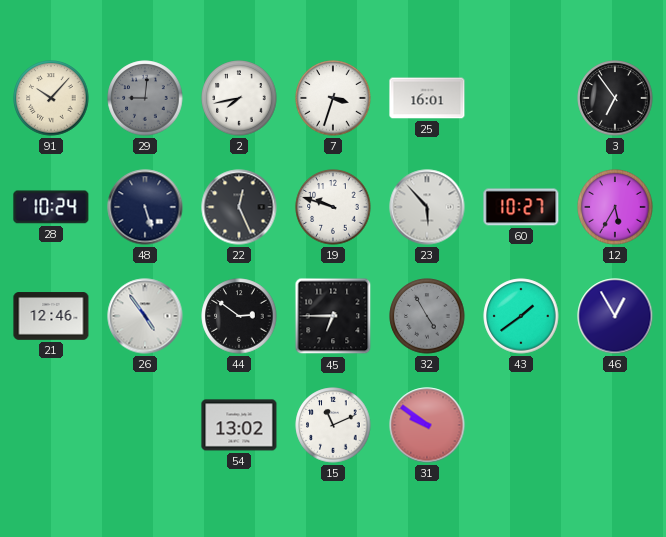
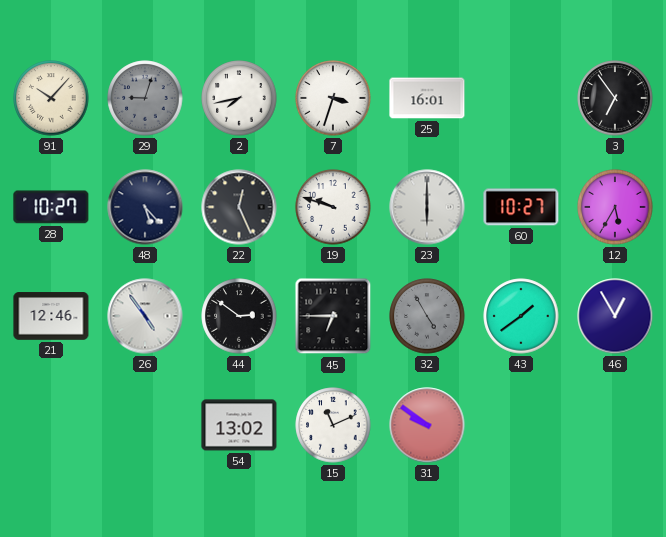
29: 9:01 -> 9:03 (145, 98)
28: 10:24 -> 10:27 (51, 207)
48: 5:27 -> 5:23 (145, 207)
23: 5:53 -> 6:00 (427, 207)
